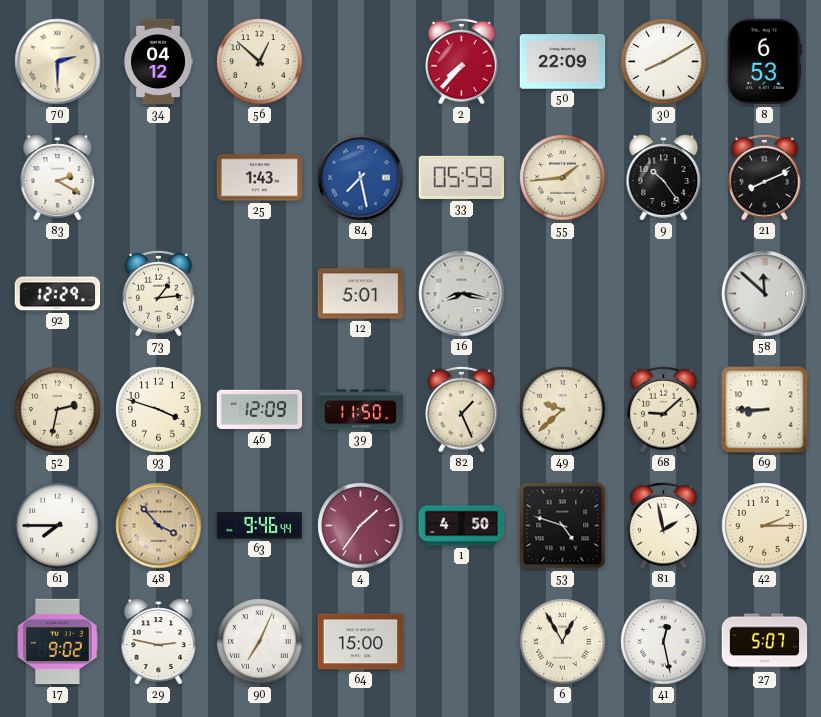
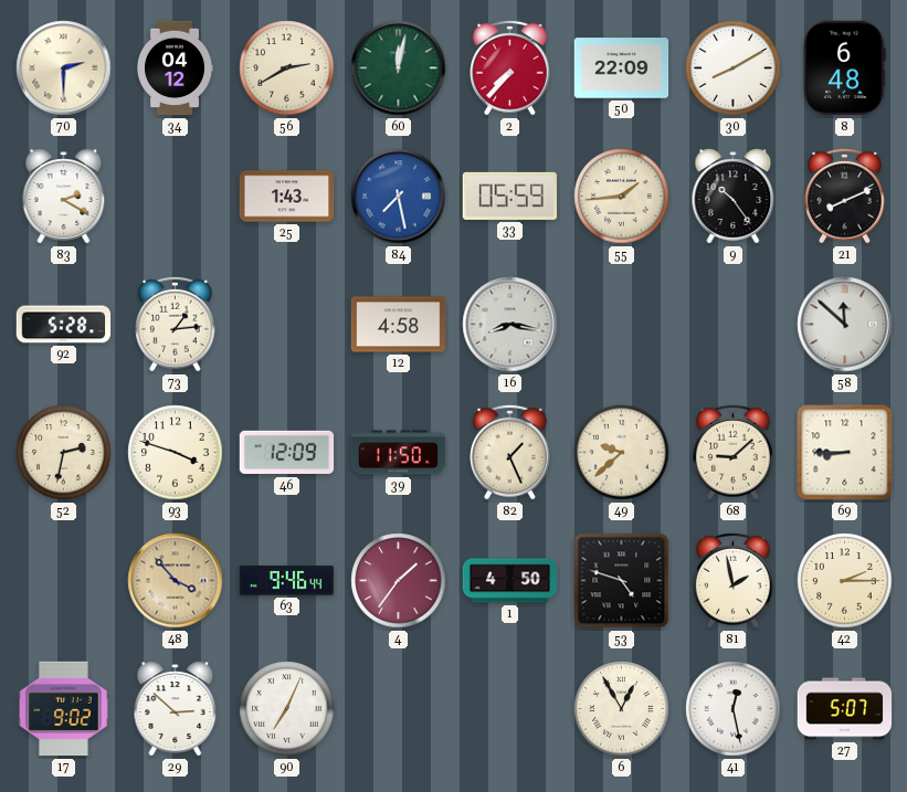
56: 12:52 -> 2:40 (287, 68)
60: none -> 12:02 (399, 68)
8: 6:53 -> 6:48 (844, 68)
92: 12:29 -> 5:28 (64, 325)
12: 5:01 -> 4:58 (399, 325)
61: 7:45 -> none (58, 526)
29: 2:47 -> 2:52 (176, 709)
64: 15:00 -> none (361, 642)
